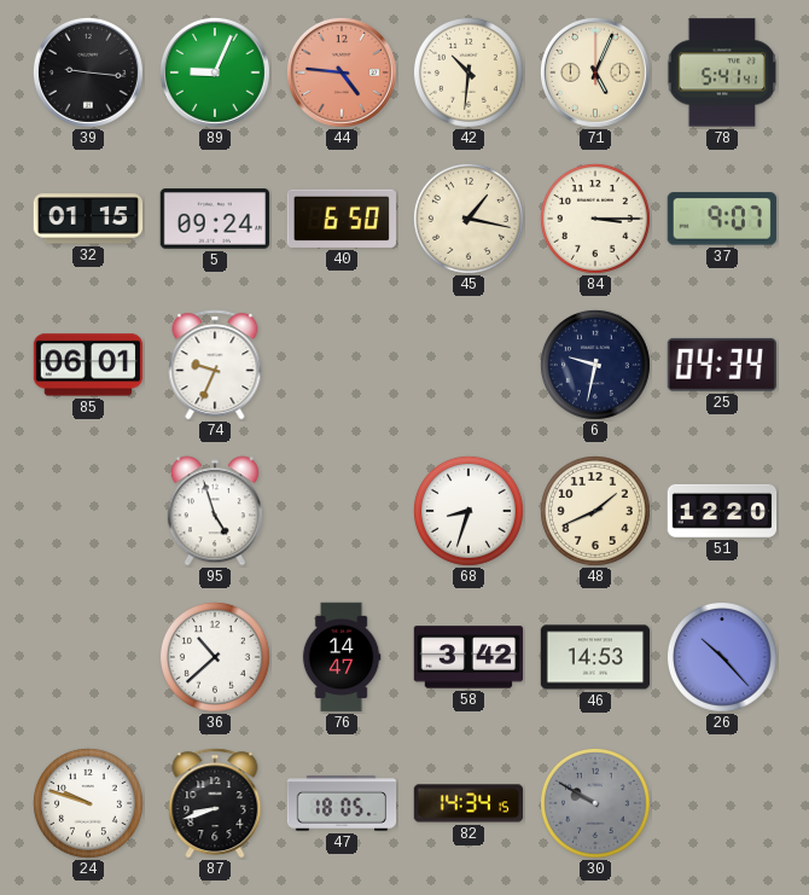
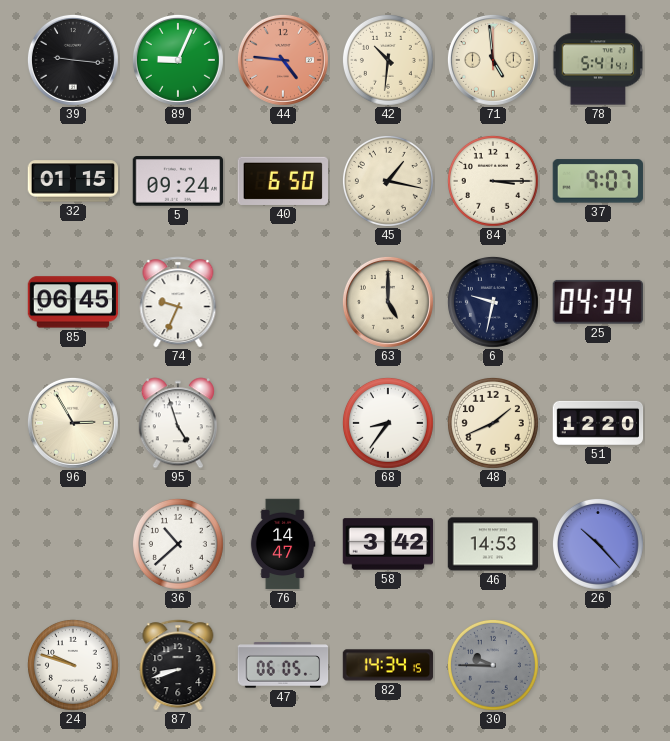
71: 5:04 -> 4:59 (493, 60)
85: 06:01 -> 06:45 (73, 302)
63: none -> 5:00 (388, 302)
96: none -> 2:55 (73, 423)
68: 8:33 -> 8:36 (388, 423)
47: 18:05 -> 06:05 (283, 665)
30: 9:50 -> 9:45 (493, 665)
